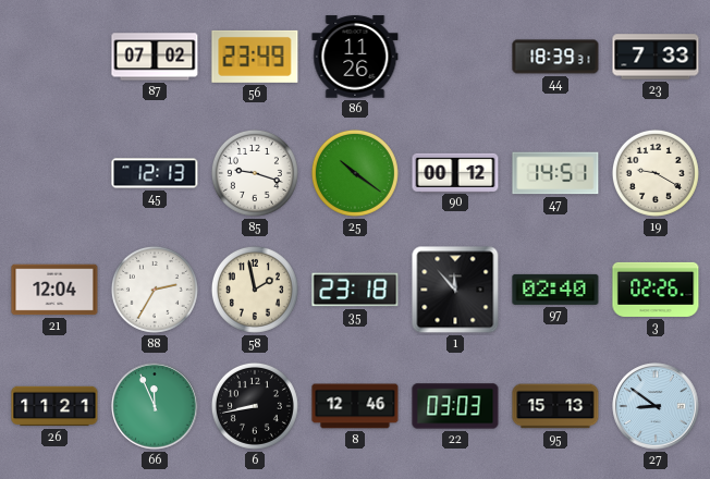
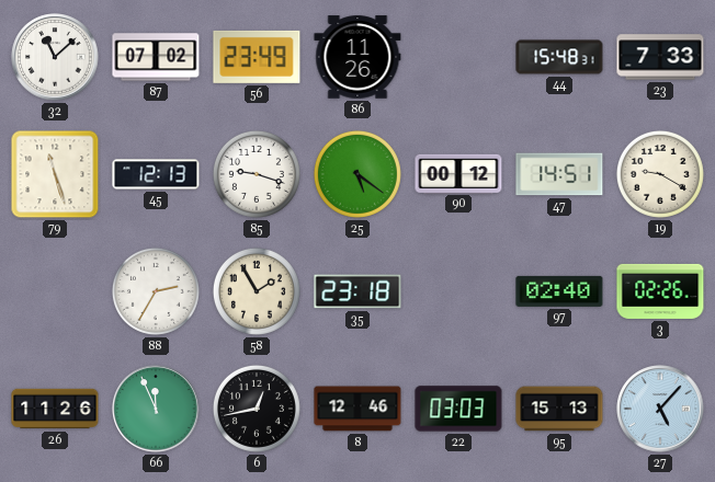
32: none -> 11:08 (55, 57)
44: 18:39 -> 15:48 (559, 57)
79: none -> 11:27 (55, 174)
25: 10:21 -> 5:21 (357, 174)
21: 12:04 -> none (54, 290)
58: 1:58 -> 1:55 (257, 291)
1: 11:53 -> none (455, 290)
26: 11:21 -> 11:26 (55, 409)
6: 8:43 -> 12:43 (257, 409)
27: 8:51 -> 5:07 (660, 409)
